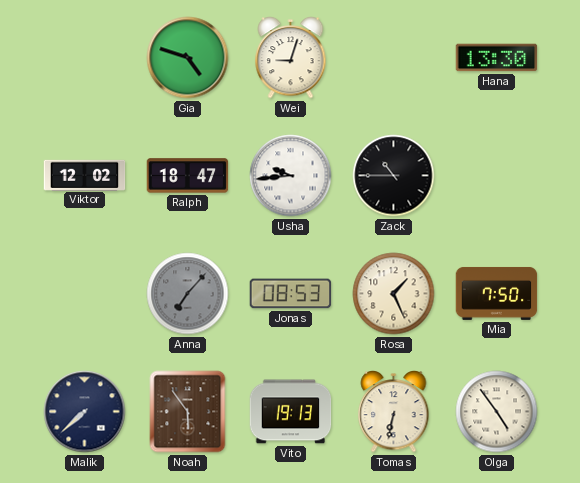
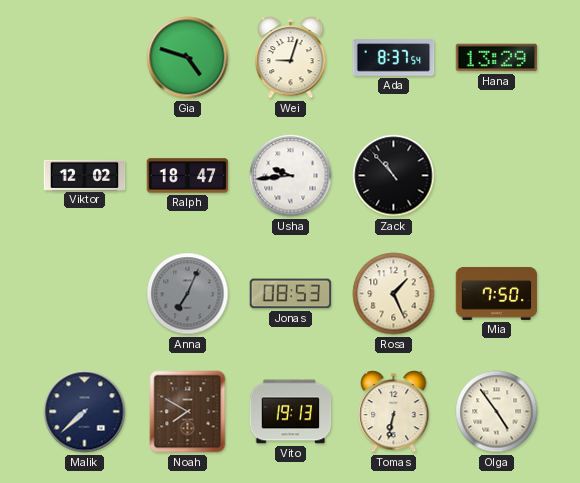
Ada: none -> 8:37 (394, 58)
Hana: 13:30 -> 13:29 (497, 58)
Zack: 10:45 -> 10:53 (394, 176)
Anna: 7:07 -> 7:04 (188, 294)
Noah: 5:54 -> 7:50 (188, 412)
